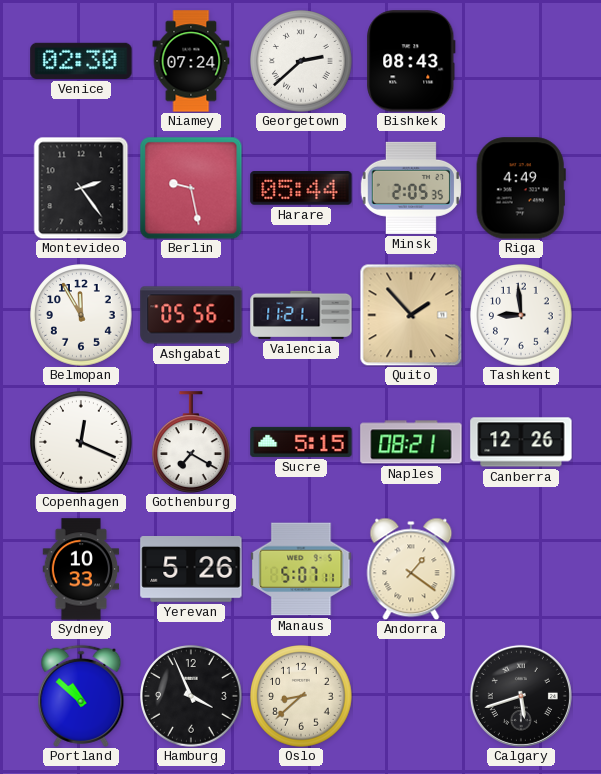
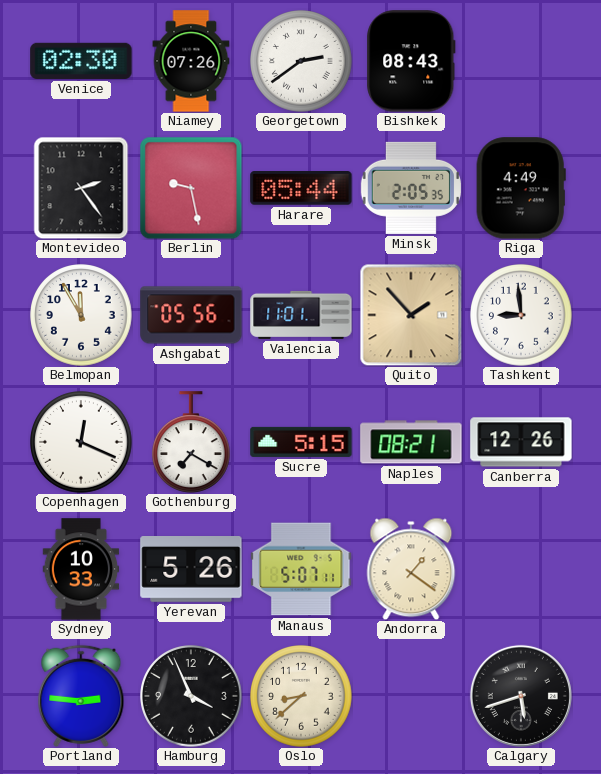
Niamey: 07:24 -> 07:26 (191, 61)
Georgetown: 2:38 -> 2:39 (301, 61)
Valencia: 11:21 -> 11:01 (301, 315)
Portland: 10:52 -> 2:46 (81, 696)
